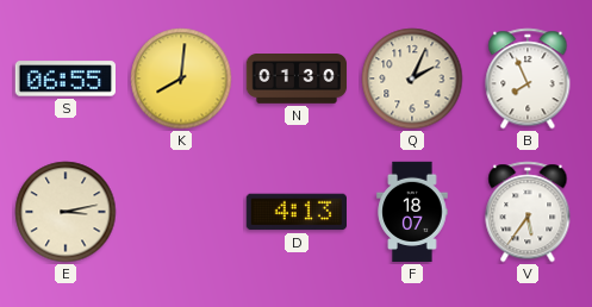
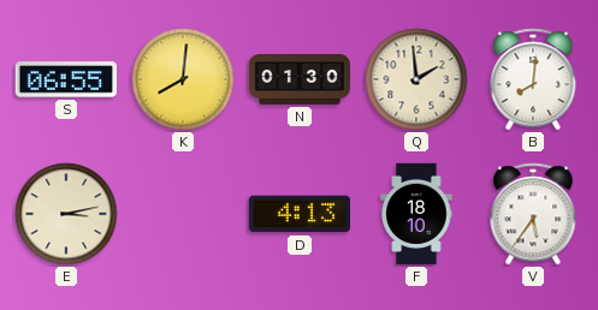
Q: 2:04 -> 1:59 (416, 79)
B: 7:56 -> 8:01 (533, 79)
F: 18:07 -> 18:10 (416, 214)
